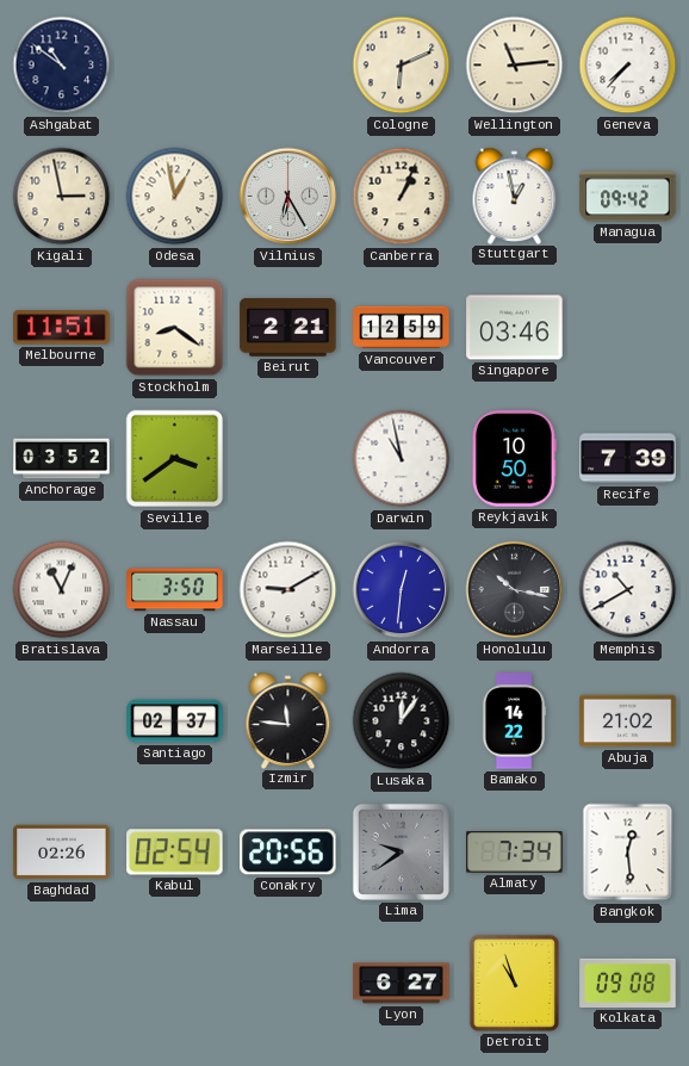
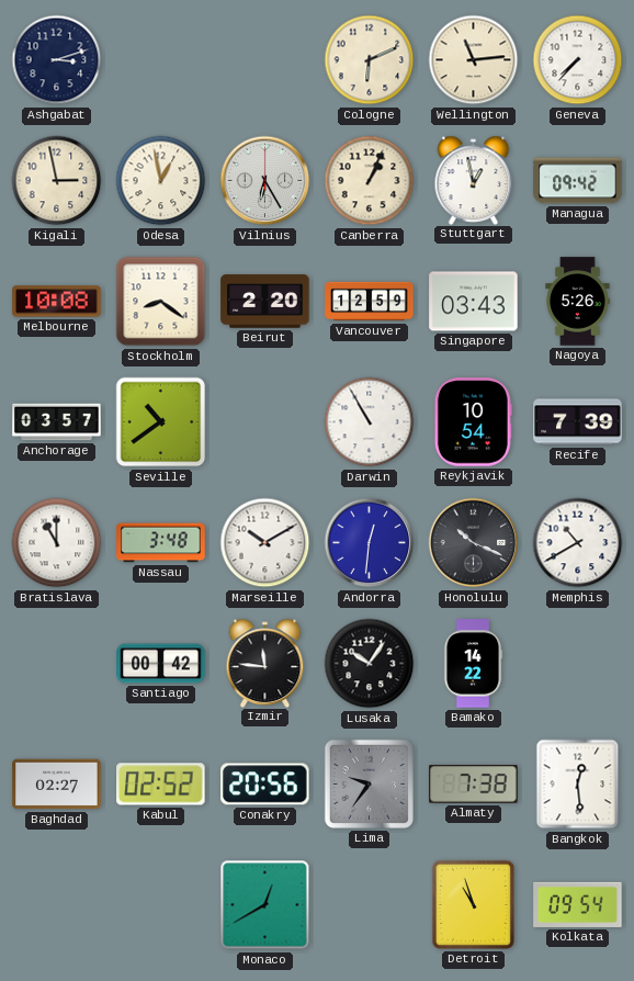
Ashgabat: 10:51 -> 3:12 (57, 60)
Melbourne: 11:51 -> 10:08 (57, 302)
Beirut: 2:21 -> 2:20 (265, 302)
Singapore: 03:46 -> 03:43 (474, 302)
Nagoya: none -> 5:26 (578, 302)
Anchorage: 03:52 -> 03:57 (57, 422)
Seville: 3:39 -> 10:39 (161, 422)
Darwin: 10:58 -> 10:55 (370, 422)
Reykjavik: 10:50 -> 10:54 (473, 422)
Bratislava: 11:04 -> 11:00 (57, 543)
Nassau: 3:50 -> 3:48 (161, 543)
Marseille: 9:10 -> 10:10 (265, 543)
Honolulu: 10:17 -> 10:19 (474, 543)
Santiago: 02:37 -> 00:42 (161, 664)
Lusaka: 12:06 -> 10:06 (370, 664)
Abuja: 21:02 -> none (628, 721)
Baghdad: 02:26 -> 02:27 (57, 785)
Kabul: 02:54 -> 02:52 (161, 785)
Lima: 9:39 -> 9:36 (369, 783)
Almaty: 7:34 -> 7:38 (474, 785)
Monaco: none -> 12:40 (265, 905)
Lyon: 6:27 -> none (402, 984)
Kolkata: 09:08 -> 09:54 (578, 904)
